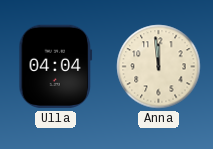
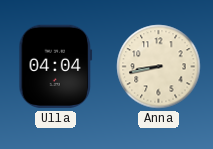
Anna: 11:59 -> 8:43 (159, 67)
